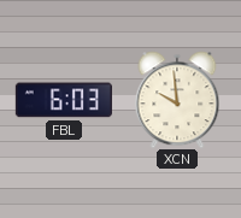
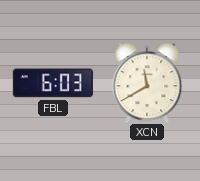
XCN: 9:59 -> 11:40 (147, 83)
